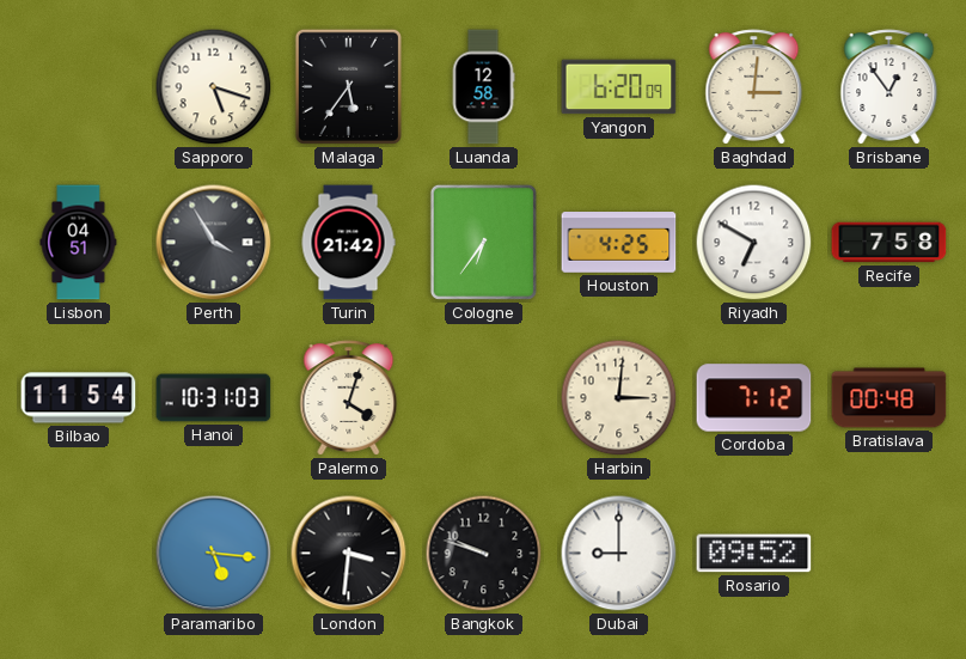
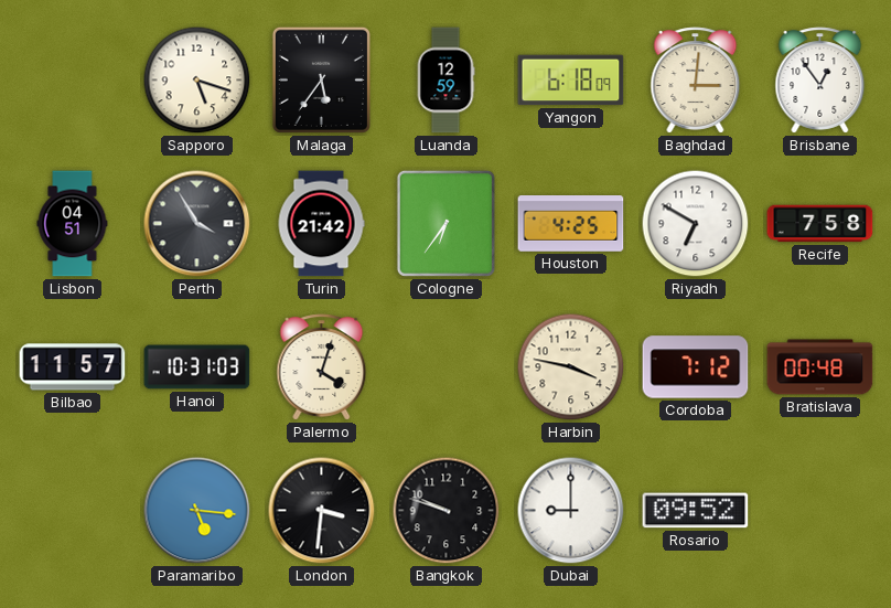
Luanda: 12:58 -> 12:59 (445, 81)
Yangon: 6:20 -> 6:18 (571, 81)
Bilbao: 11:54 -> 11:57 (73, 367)
Harbin: 3:01 -> 3:47 (571, 367)
